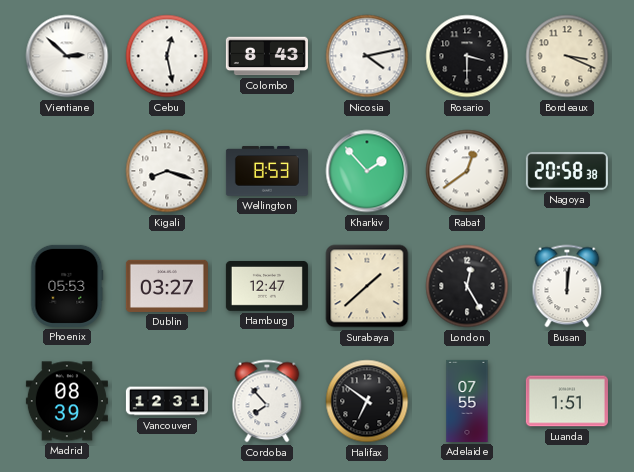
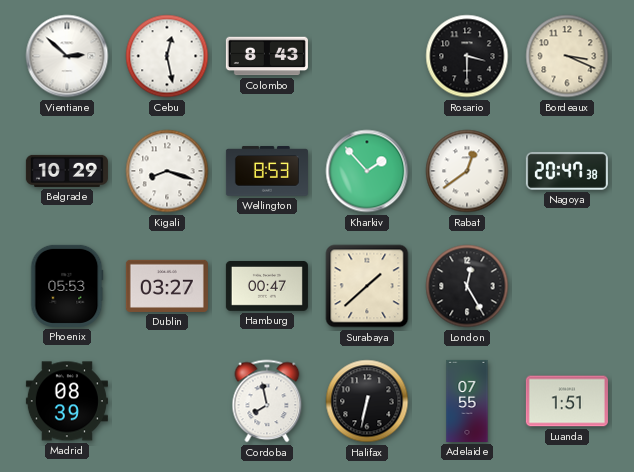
Nicosia: 4:13 -> none (367, 56)
Belgrade: none -> 10:29 (67, 171)
Nagoya: 20:58 -> 20:47 (567, 171)
Hamburg: 12:47 -> 00:47 (267, 286)
Busan: 12:01 -> none (567, 286)
Vancouver: 12:31 -> none (167, 401)
Cordoba: 7:53 -> 7:58 (267, 401)
Halifax: 6:51 -> 6:32 (367, 401)
